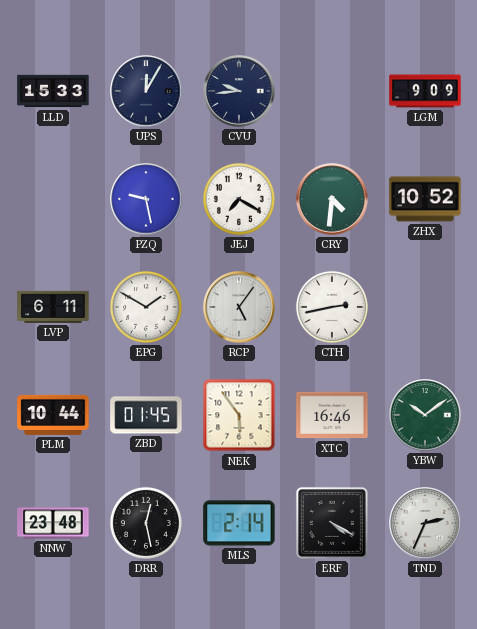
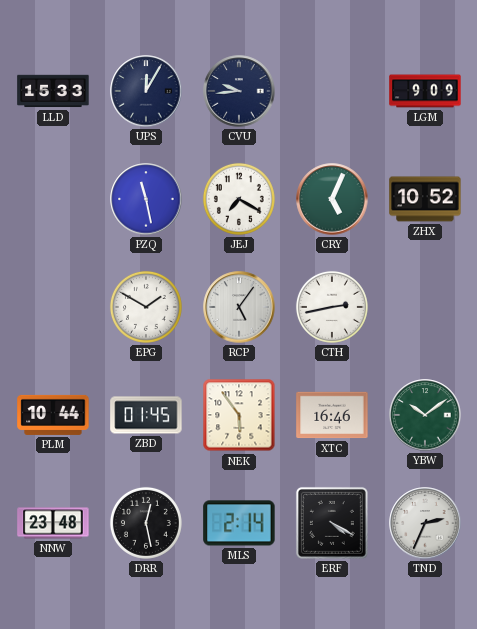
PZQ: 9:28 -> 11:28 (146, 199)
CRY: 4:31 -> 5:04 (332, 199)
LVP: 6:11 -> none (53, 307)
